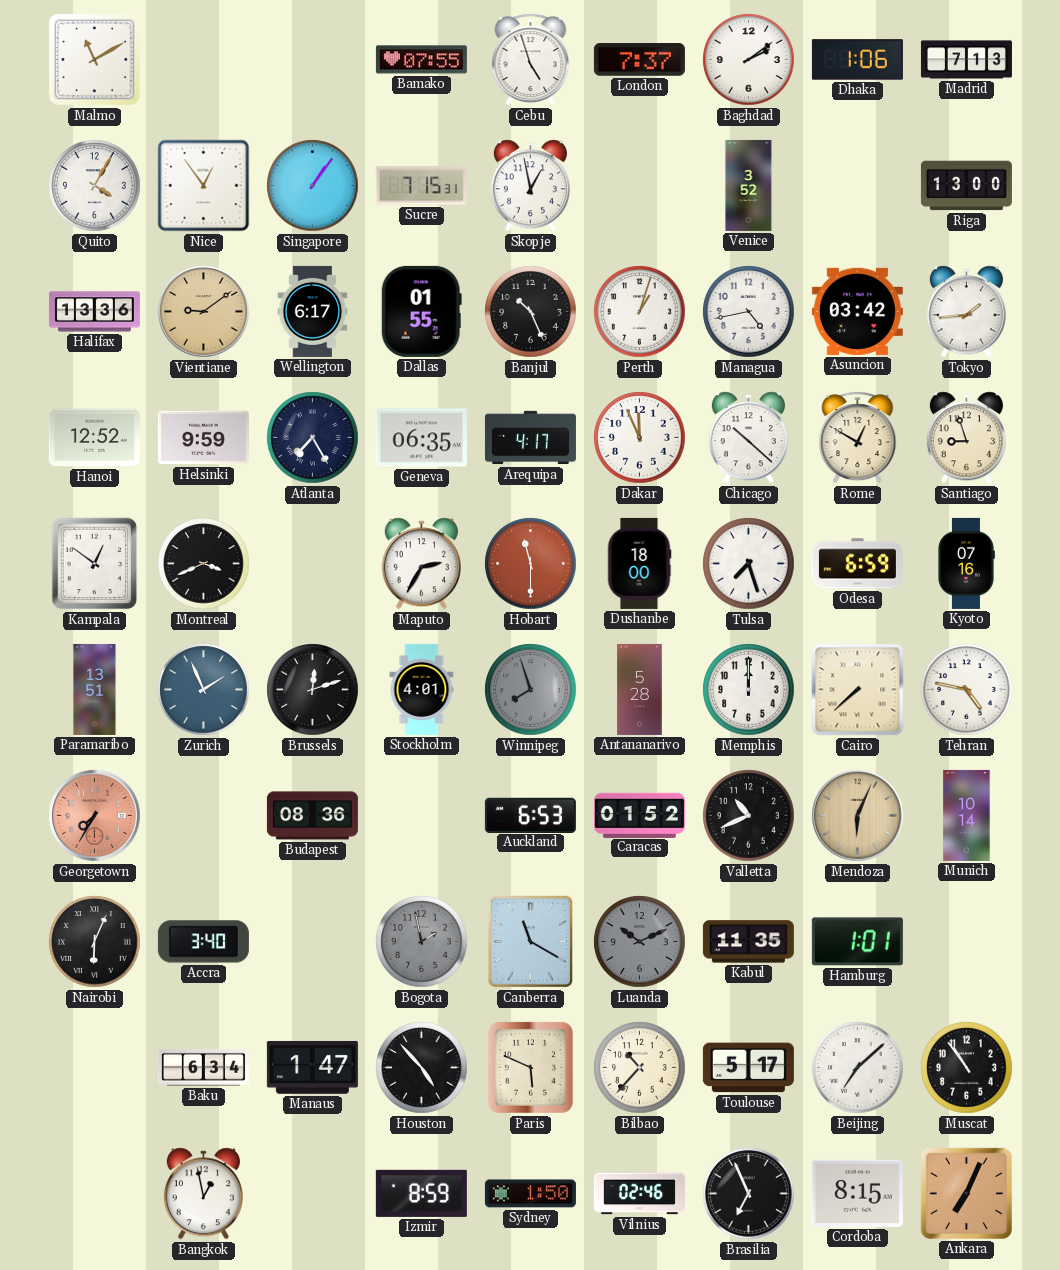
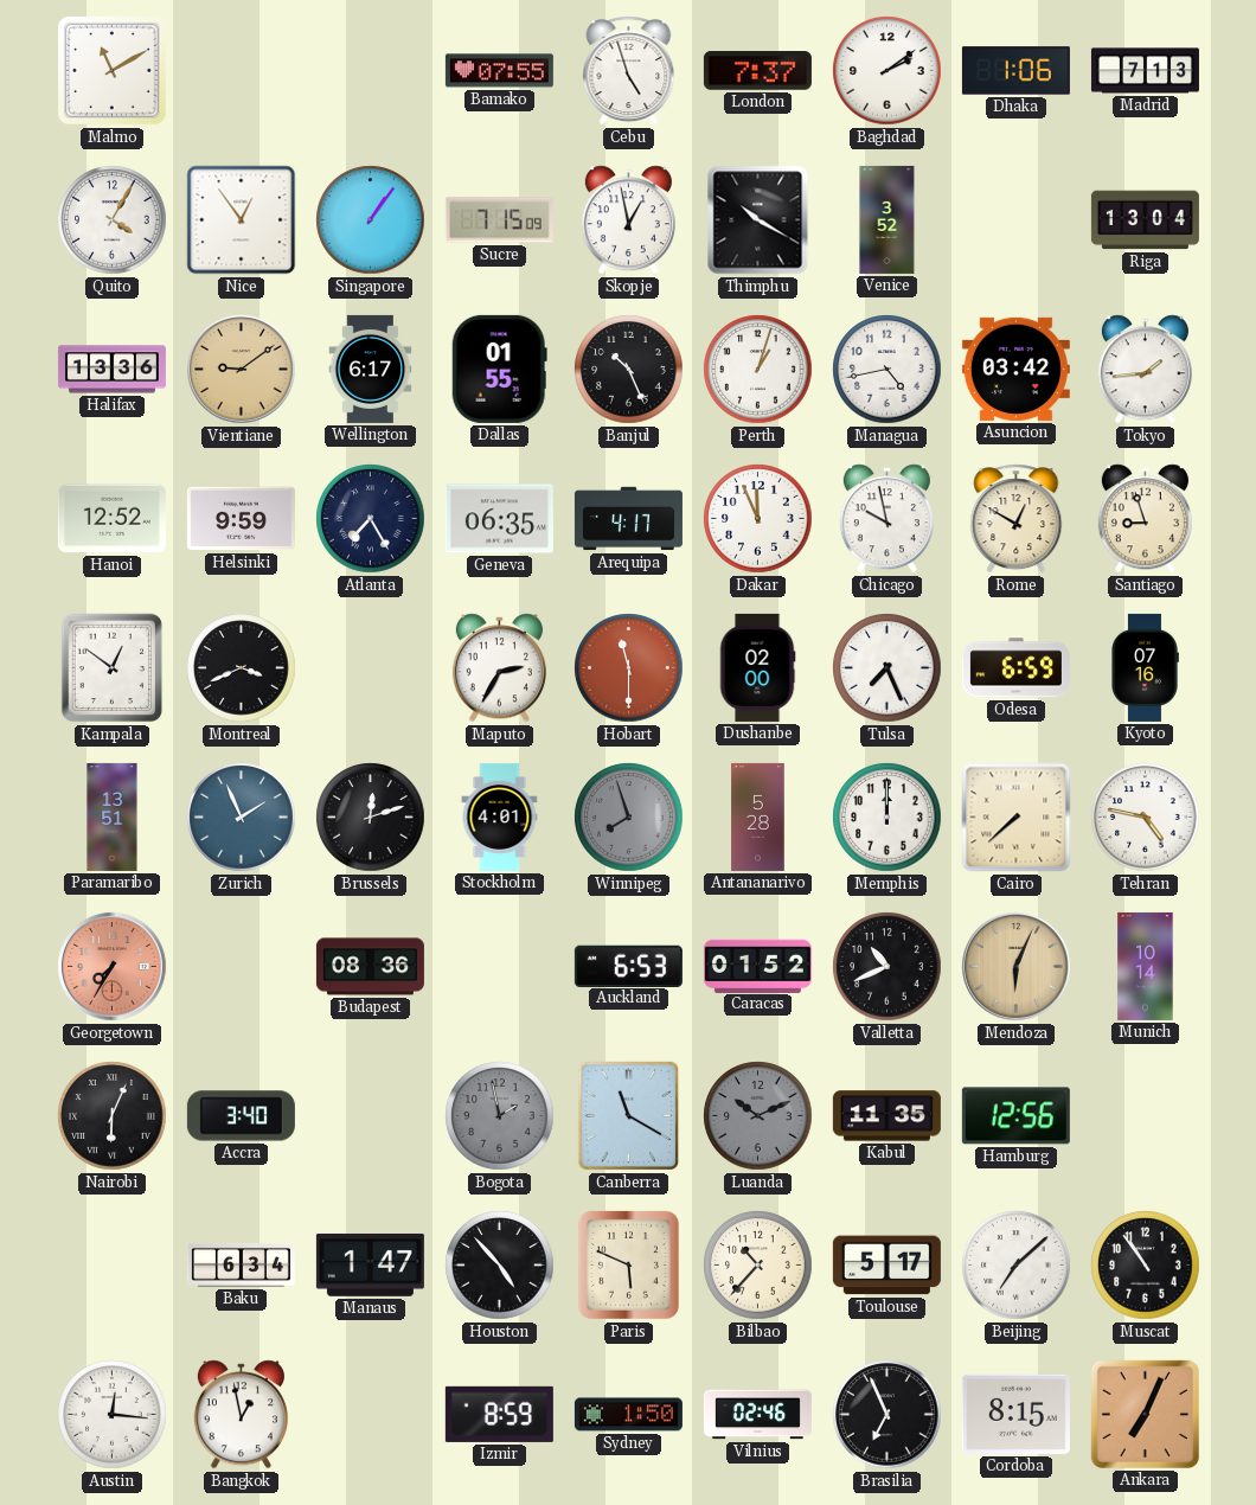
Sucre: 7:15:31 -> 7:15:09 (499, 220)
Thimphu: none -> 10:20 (758, 220)
Riga: 13:00 -> 13:04 (1145, 220)
Chicago: 10:22 -> 9:58 (886, 519)
Dushanbe: 18:00 -> 02:00 (757, 667)
Tulsa: 7:27 -> 7:26 (887, 668)
Hamburg: 1:01 -> 12:56 (1015, 1116)
Austin: none -> 12:16 (113, 1415)
